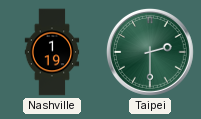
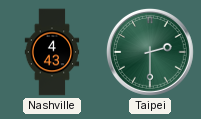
Nashville: 1:19 -> 4:43 (52, 52)
